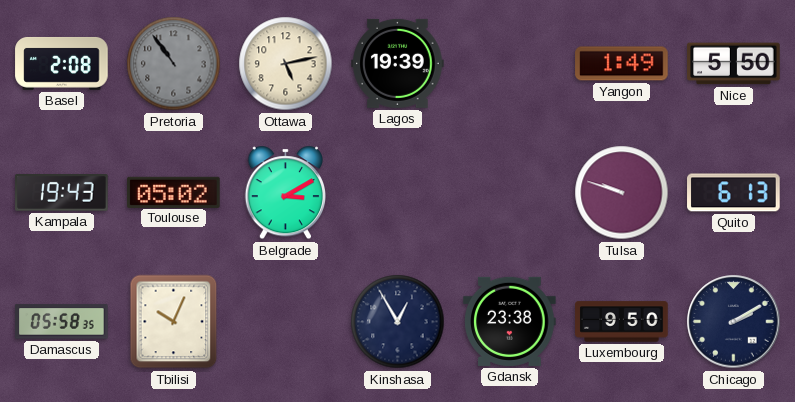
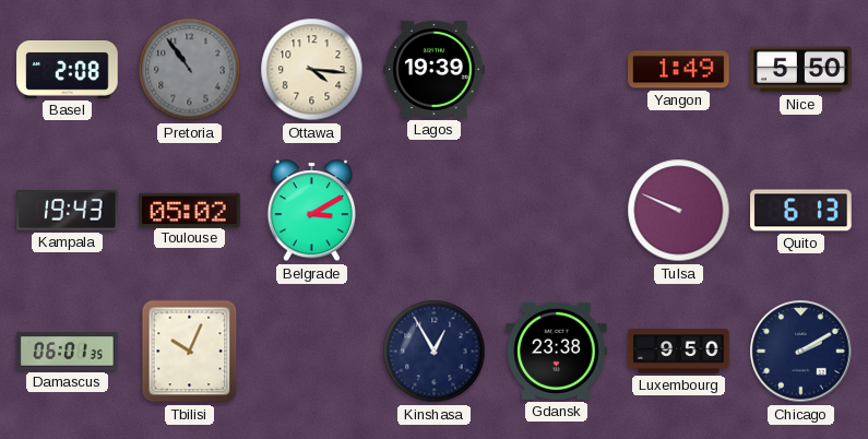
Ottawa: 5:13 -> 4:16 (312, 70)
Tulsa: 9:48 -> 9:49 (679, 211)
Damascus: 05:58 -> 06:01 (68, 352)
